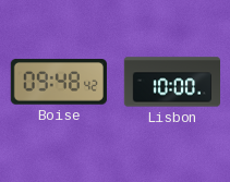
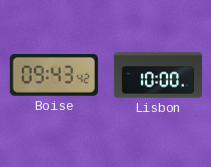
Boise: 09:48 -> 09:43 (54, 75)
